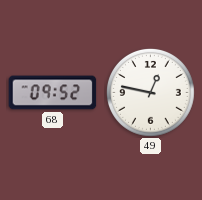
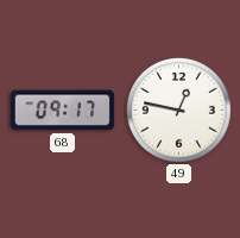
68: 09:52 -> 09:17 (63, 111)
